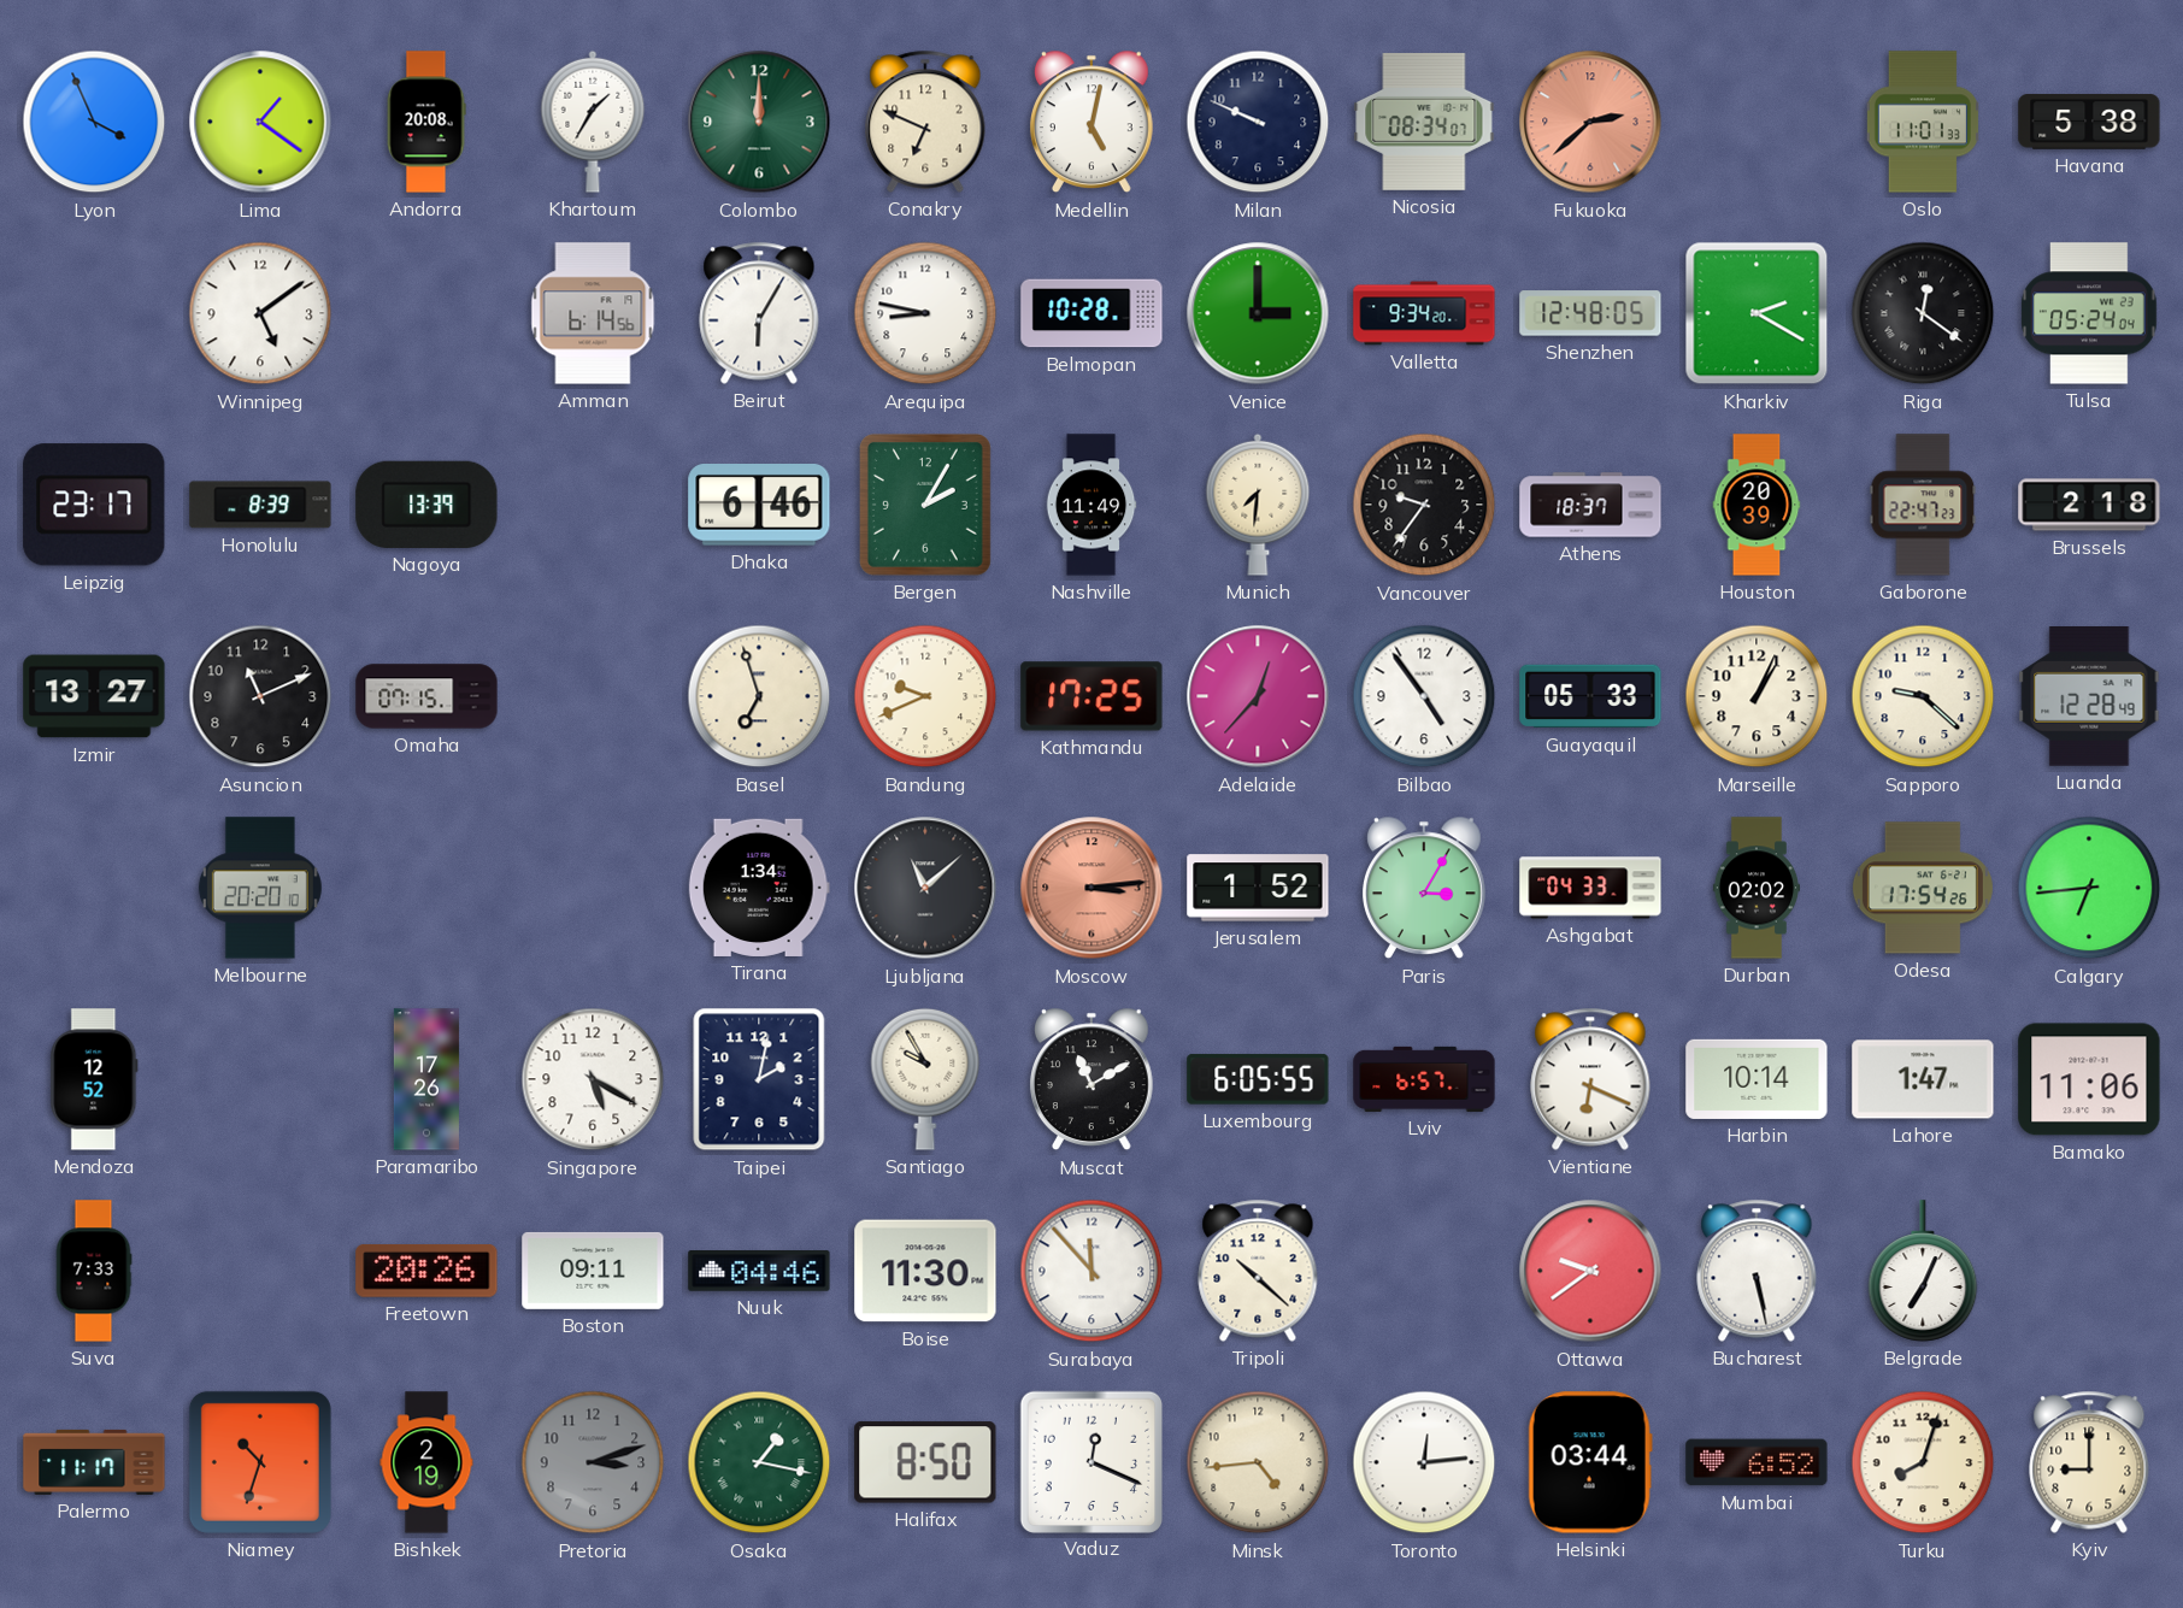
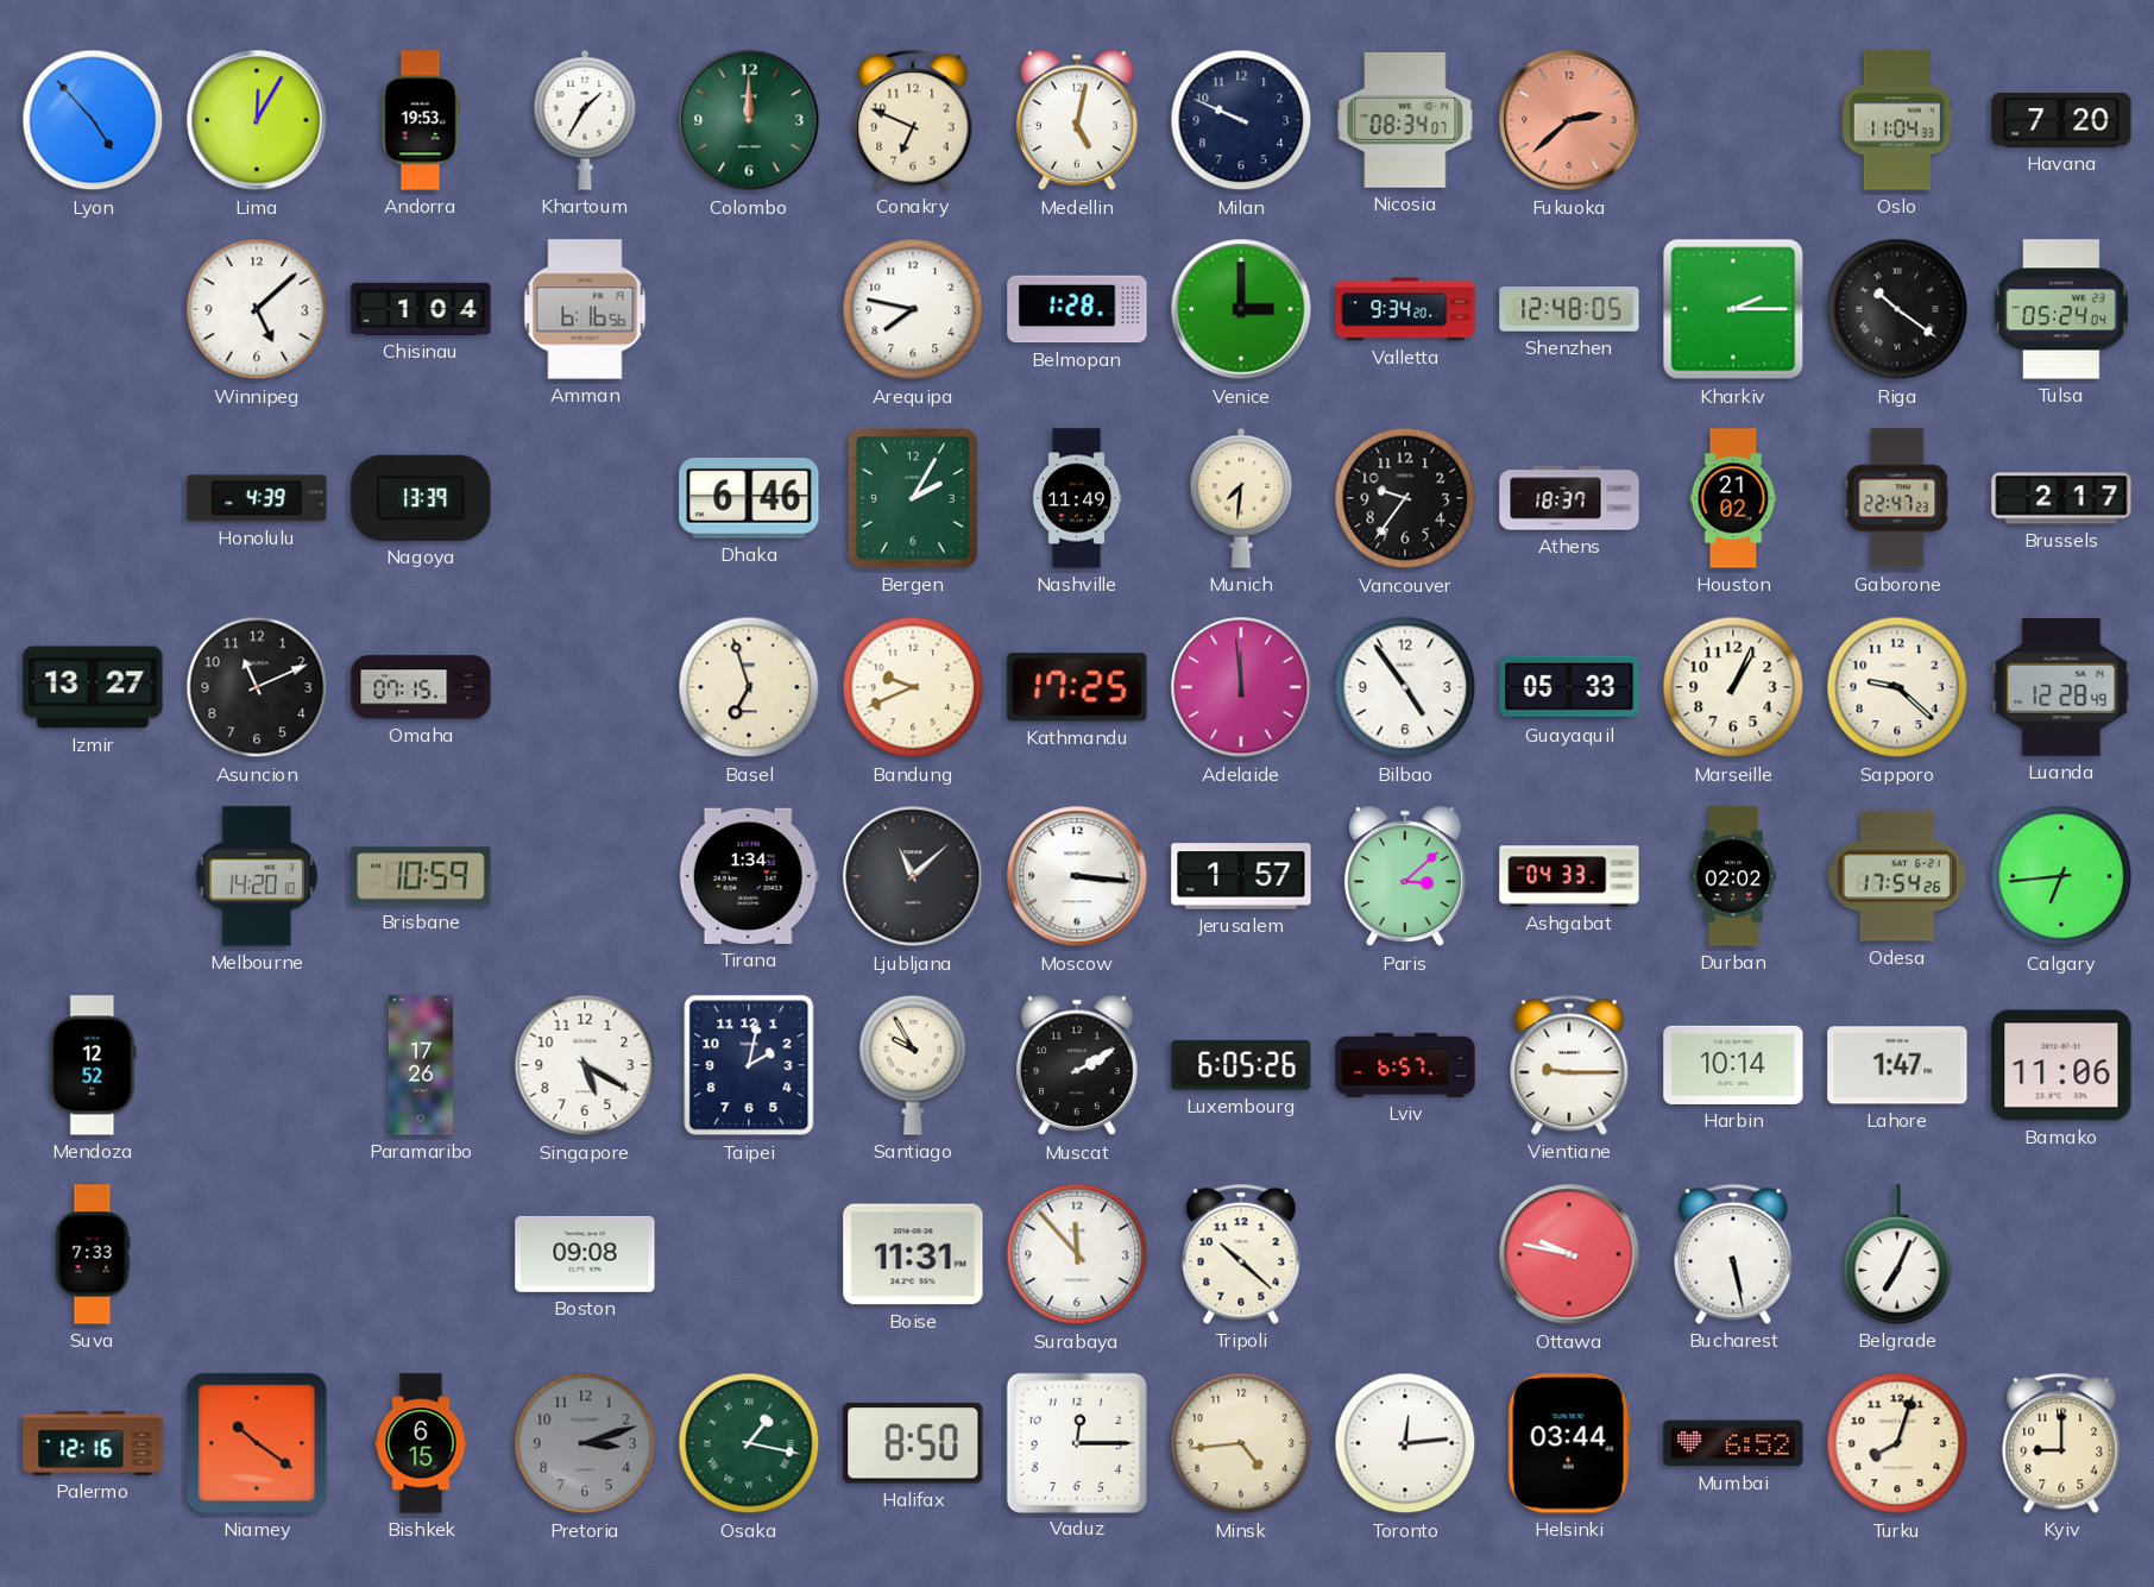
Lyon: 3:56 -> 4:53 (93, 120)
Lima: 1:21 -> 12:05 (257, 120)
Andorra: 20:08 -> 19:53 (421, 120)
Oslo: 11:01 -> 11:04 (1897, 120)
Havana: 5:38 -> 7:20 (2061, 120)
Winnipeg: 5:09 -> 5:08 (257, 309)
Chisinau: none -> 1:04 (421, 309)
Amman: 6:14 -> 6:16 (585, 309)
Beirut: 6:05 -> none (759, 313)
Arequipa: 8:47 -> 7:47 (913, 309)
Belmopan: 10:28 -> 1:28 (1077, 309)
Kharkiv: 2:20 -> 2:15 (1733, 309)
Riga: 12:21 -> 10:21 (1897, 309)
Leipzig: 23:17 -> none (94, 505)
Honolulu: 8:39 -> 4:39 (257, 498)
Houston: 20:39 -> 21:02 (1733, 498)
Brussels: 2:18 -> 2:17 (2061, 498)
Adelaide: 12:37 -> 11:59 (1241, 687)
Melbourne: 20:20 -> 14:20 (257, 876)
Brisbane: none -> 10:59 (421, 876)
Moscow: 3:14 -> 3:16 (1077, 876)
Moscow dial: salmon -> white (1077, 876)
Jerusalem: 1:52 -> 1:57 (1241, 876)
Paris: 3:05 -> 3:08 (1405, 876)
Muscat: 11:10 -> 2:10 (1077, 1065)
Luxembourg: 6:05:55 -> 6:05:26 (1241, 1065)
Vientiane: 6:19 -> 9:15 (1569, 1065)
Freetown: 20:26 -> none (426, 1272)
Boston: 09:11 -> 09:08 (585, 1254)
Nuuk: 04:46 -> none (759, 1271)
Boise: 11:30 -> 11:31 (913, 1254)
Ottawa: 9:39 -> 9:47 (1569, 1254)
Palermo: 11:17 -> 12:16 (93, 1443)
Niamey: 10:33 -> 10:21 (257, 1443)
Bishkek: 2:19 -> 6:15 (421, 1443)
Vaduz: 12:19 -> 12:15 (1076, 1442)
